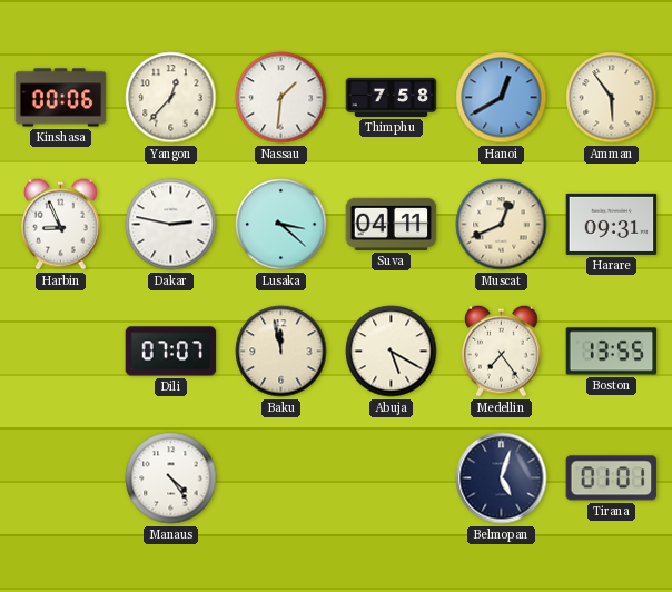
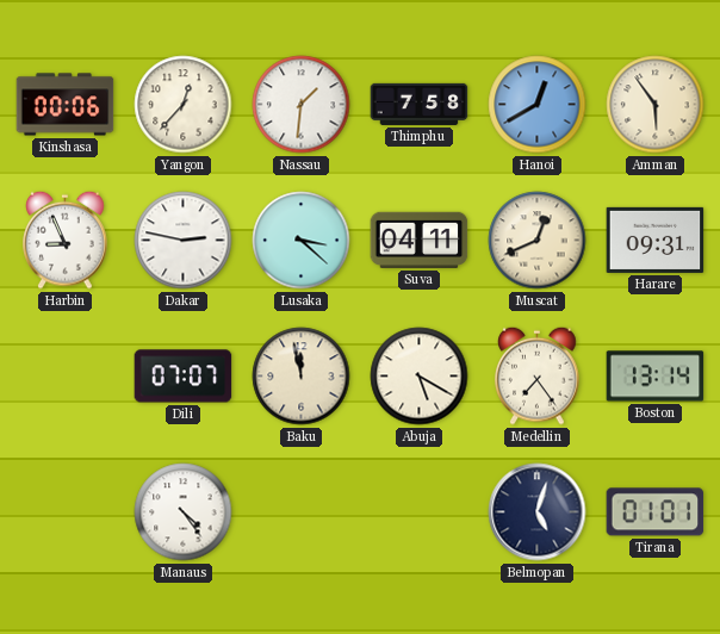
Boston: 13:55 -> 13:14 (656, 377)
